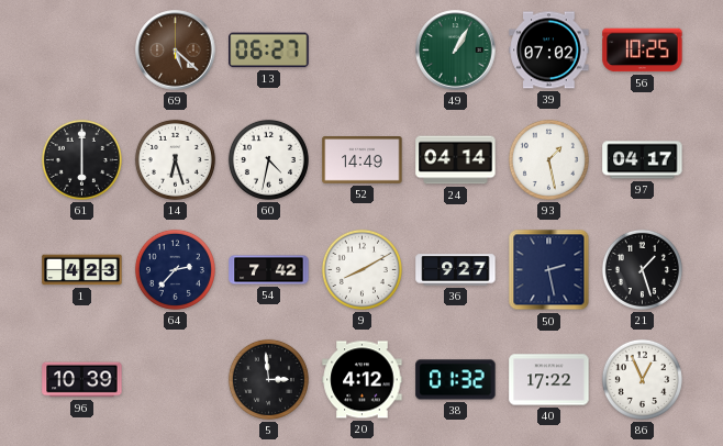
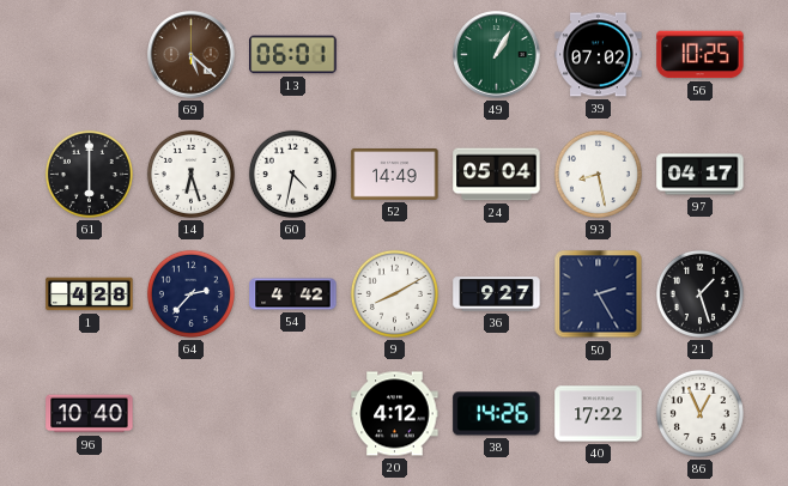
13: 06:27 -> 06:01 (293, 55)
24: 04:14 -> 05:04 (497, 175)
93: 1:28 -> 8:28 (598, 174)
1: 4:23 -> 4:28 (90, 294)
54: 7:42 -> 4:42 (293, 294)
50: 2:28 -> 2:25 (599, 294)
96: 10:39 -> 10:40 (90, 414)
5: 2:59 -> none (268, 379)
38: 01:32 -> 14:26 (497, 414)
